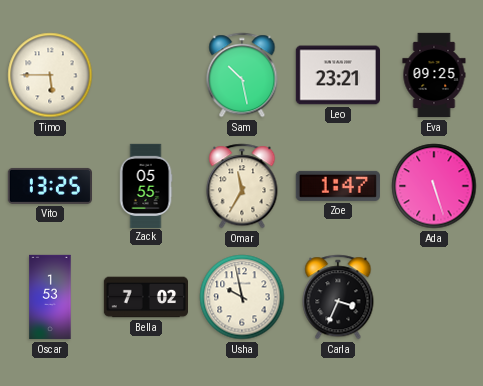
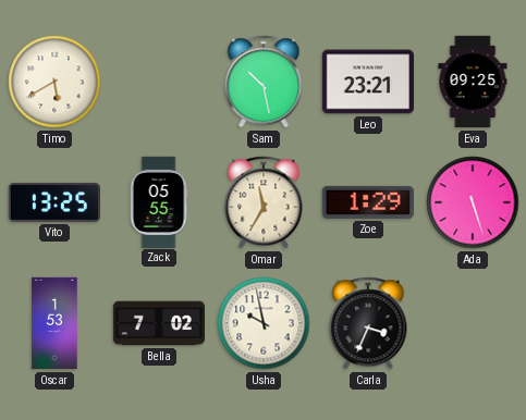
Timo: 5:45 -> 5:40 (54, 82)
Zoe: 1:47 -> 1:29 (368, 202)
